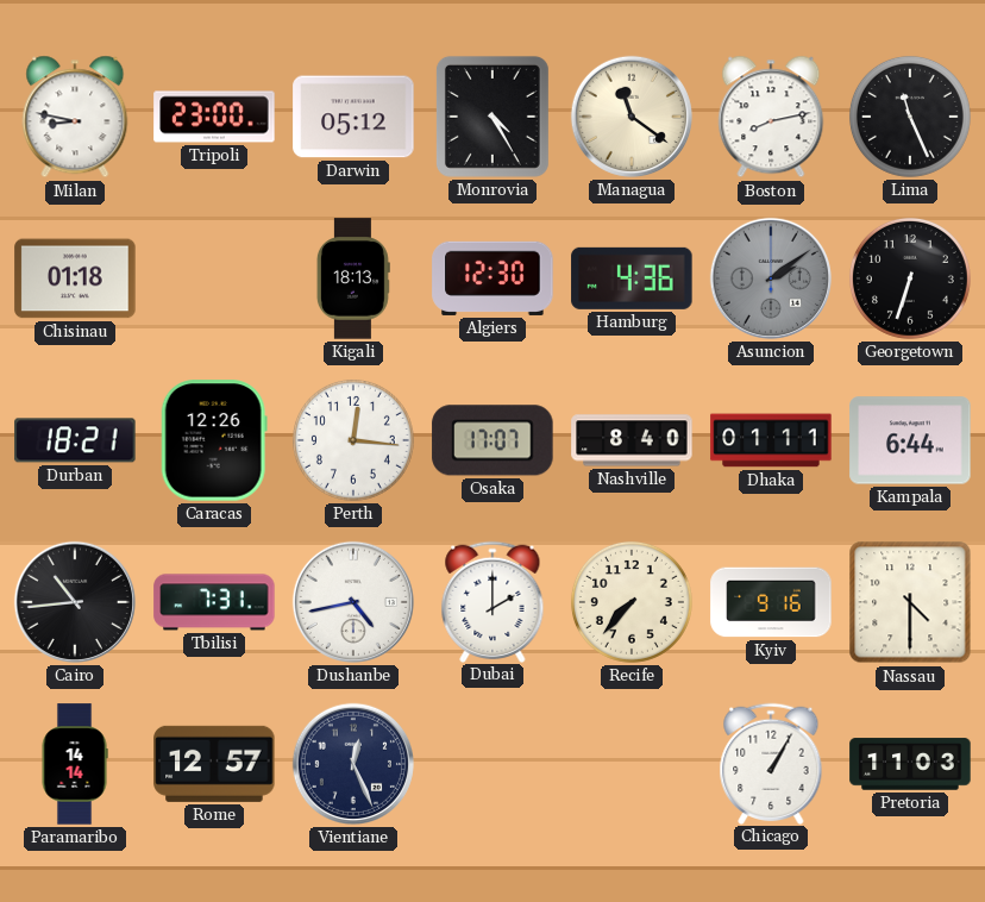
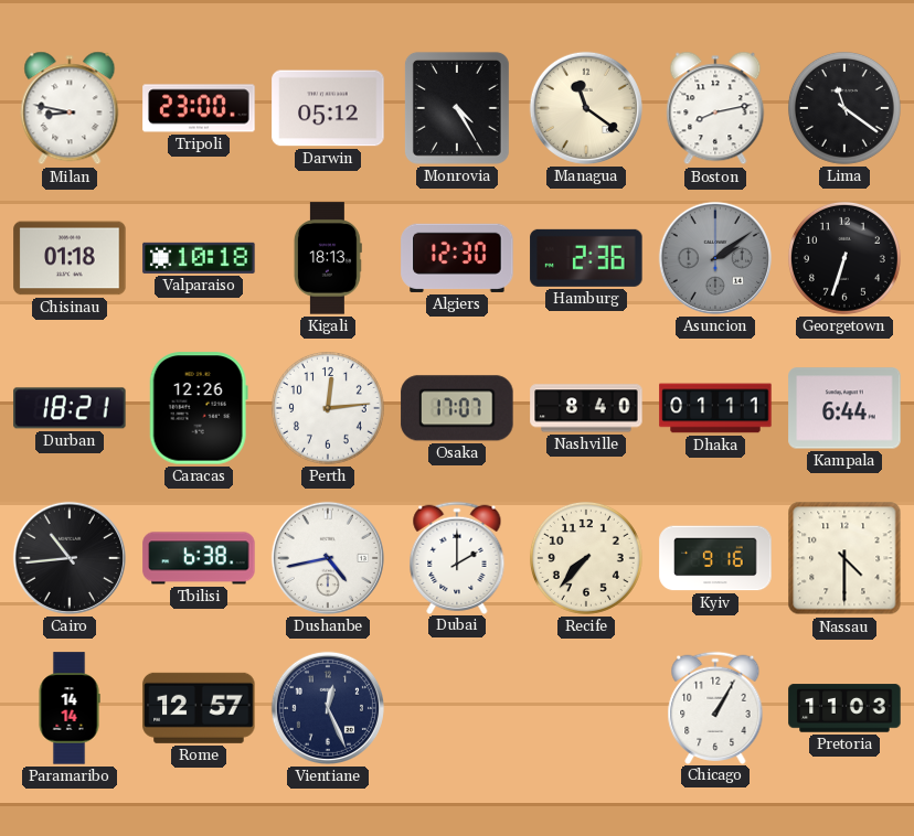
Lima: 11:26 -> 11:21 (844, 108)
Valparaiso: none -> 10:18 (199, 258)
Hamburg: 4:36 -> 2:36 (586, 258)
Perth: 12:16 -> 12:14 (328, 408)
Tbilisi: 7:31 -> 6:38 (199, 558)
